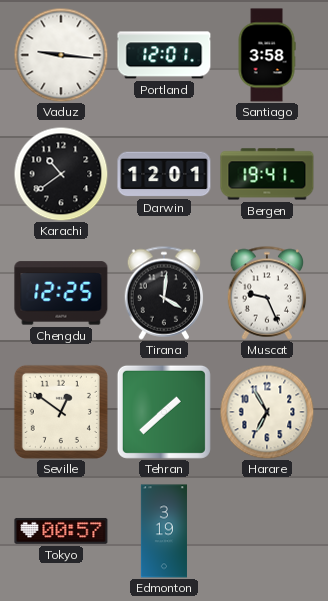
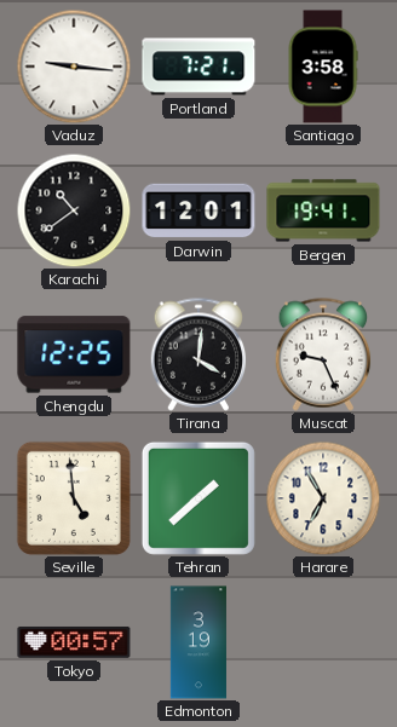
Portland: 12:01 -> 7:21 (198, 67)
Seville: 12:51 -> 4:59 (74, 498)
